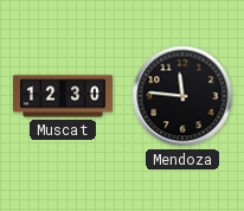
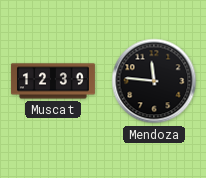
Muscat: 12:30 -> 12:39 (53, 81)
